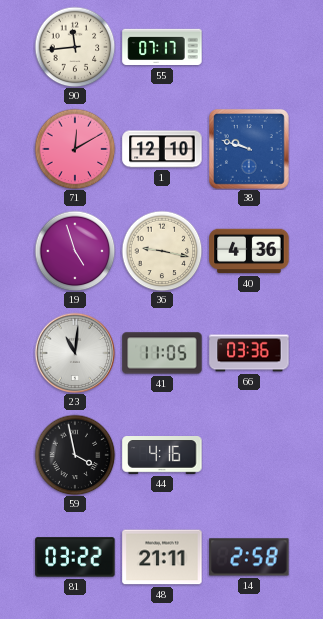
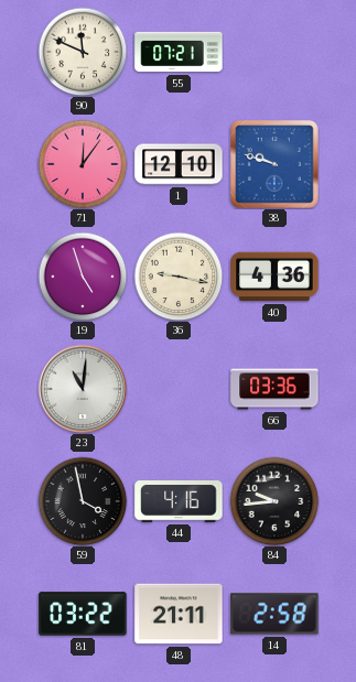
90: 11:44 -> 11:49 (83, 52)
55: 07:17 -> 07:21 (179, 52)
71: 12:10 -> 12:06 (83, 164)
41: 11:05 -> none (162, 353)
84: none -> 9:44 (274, 501)
